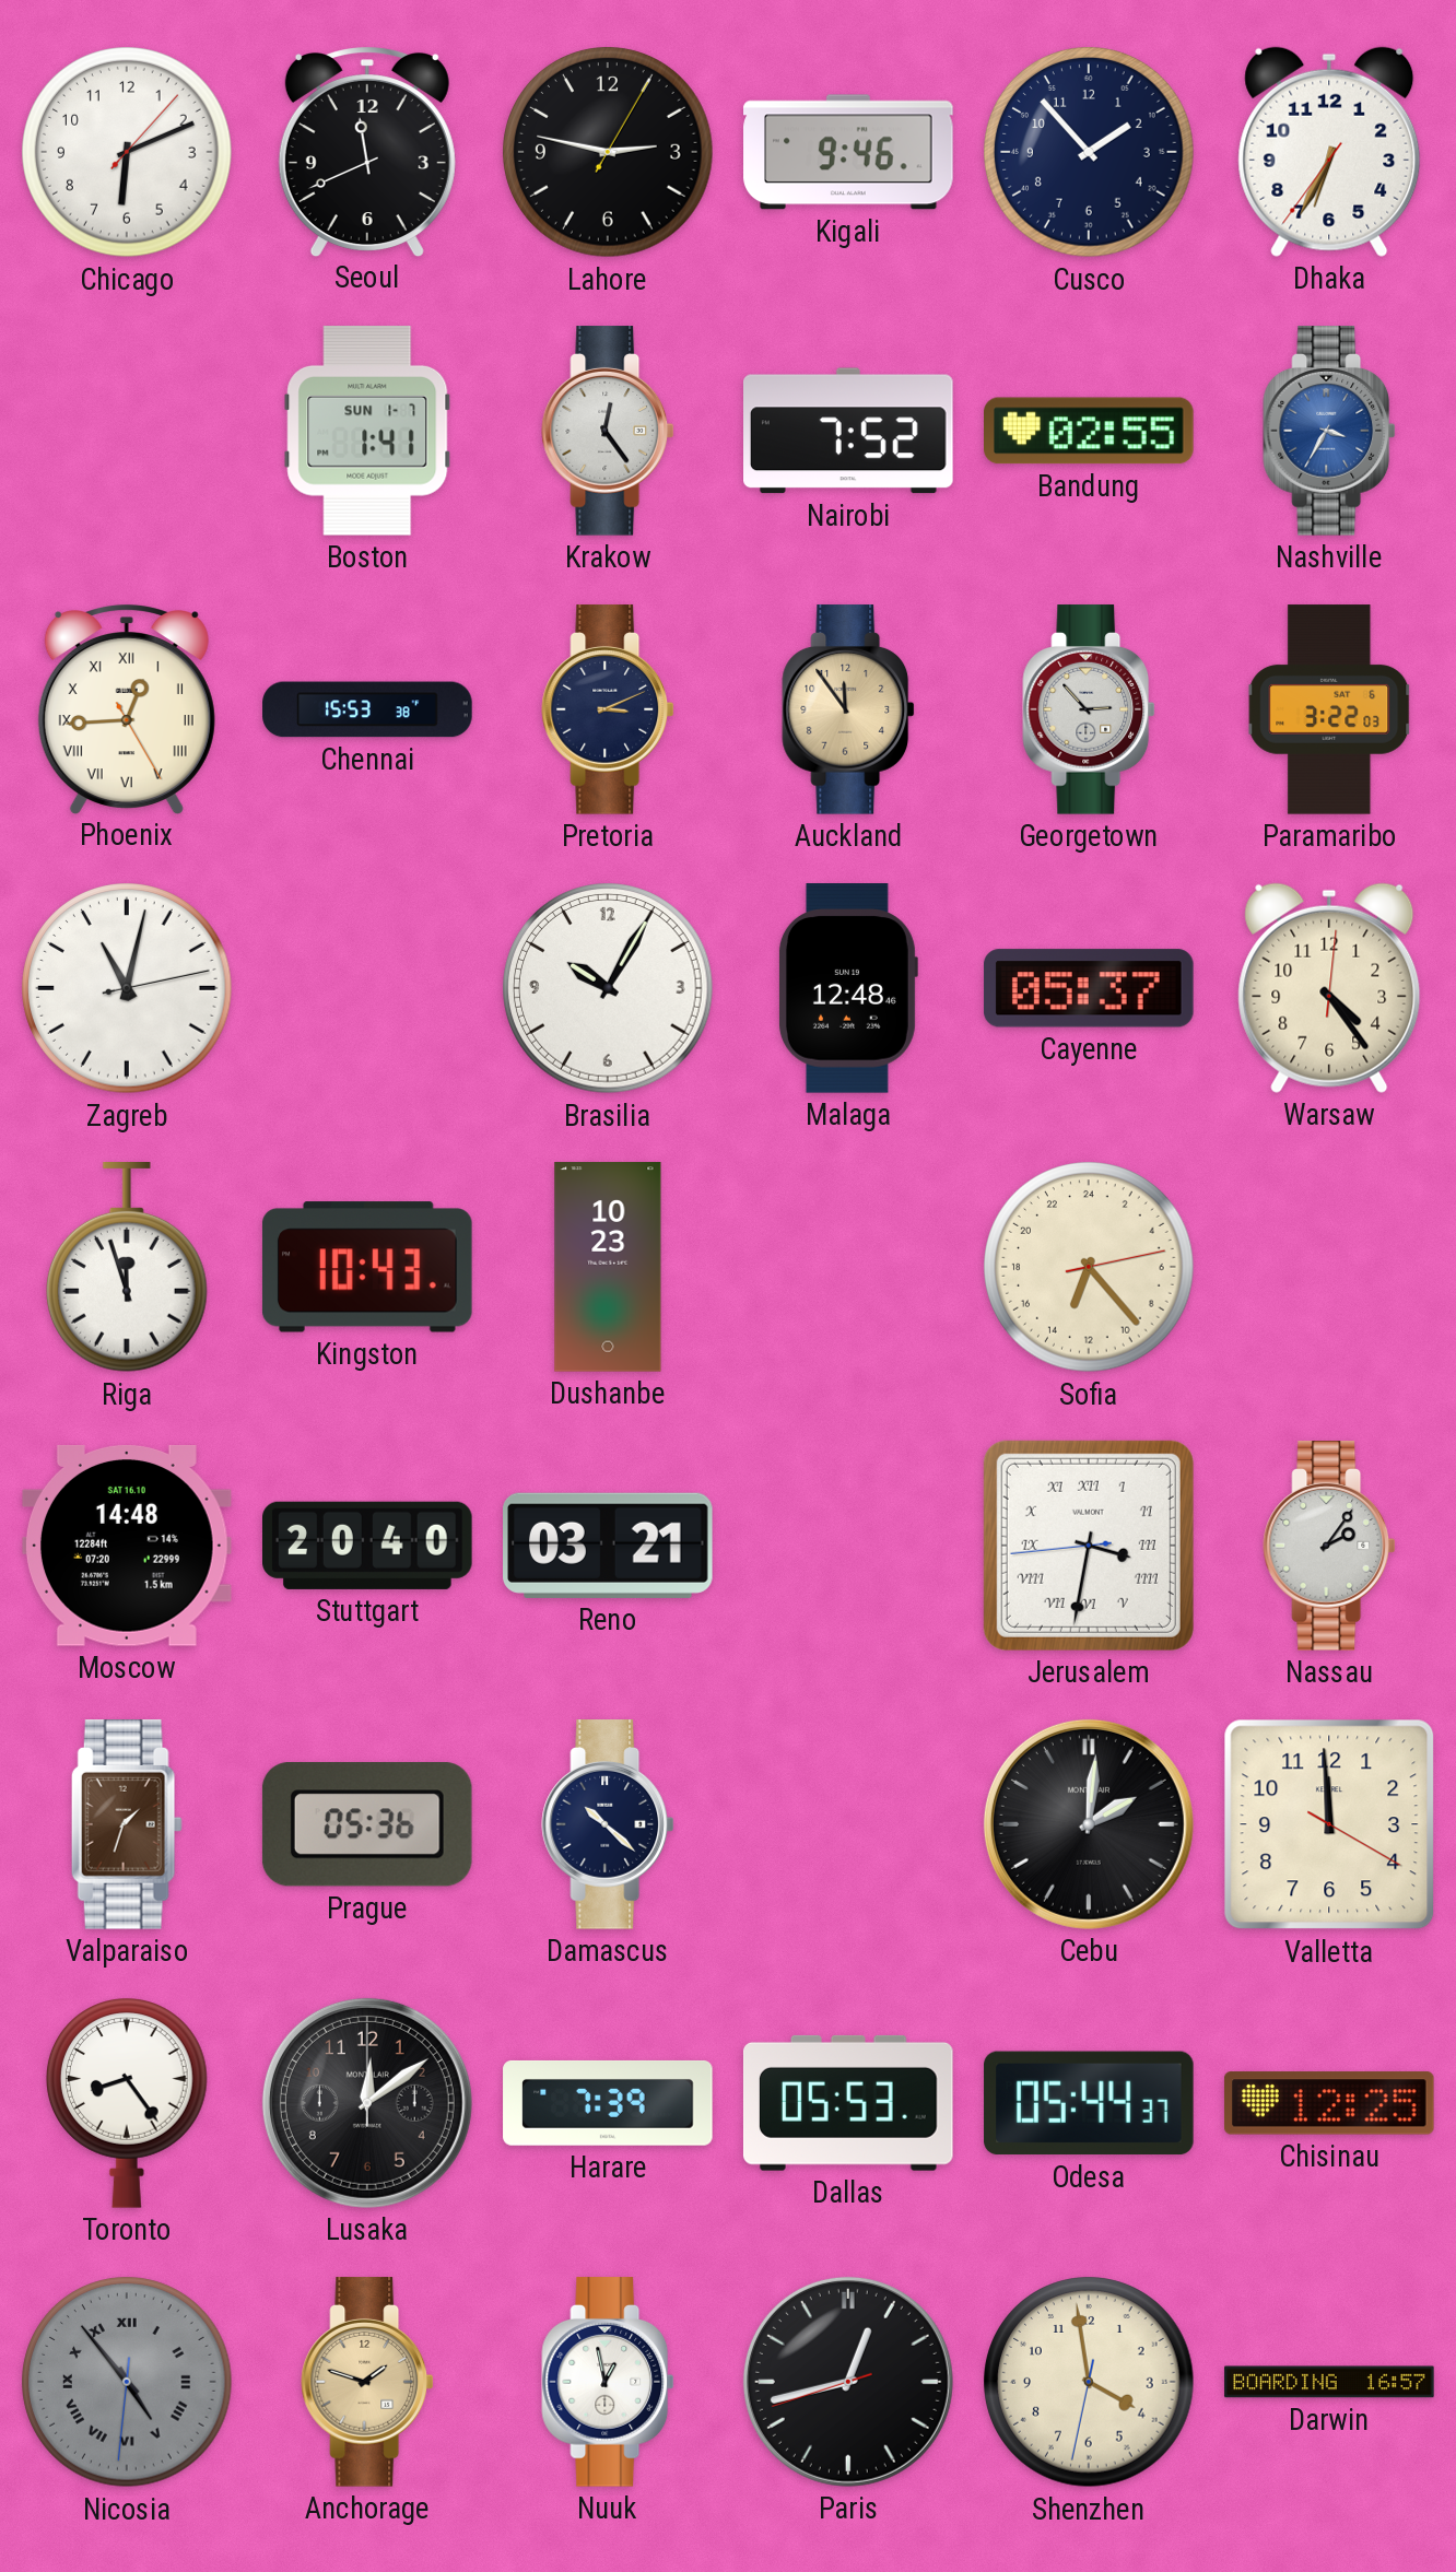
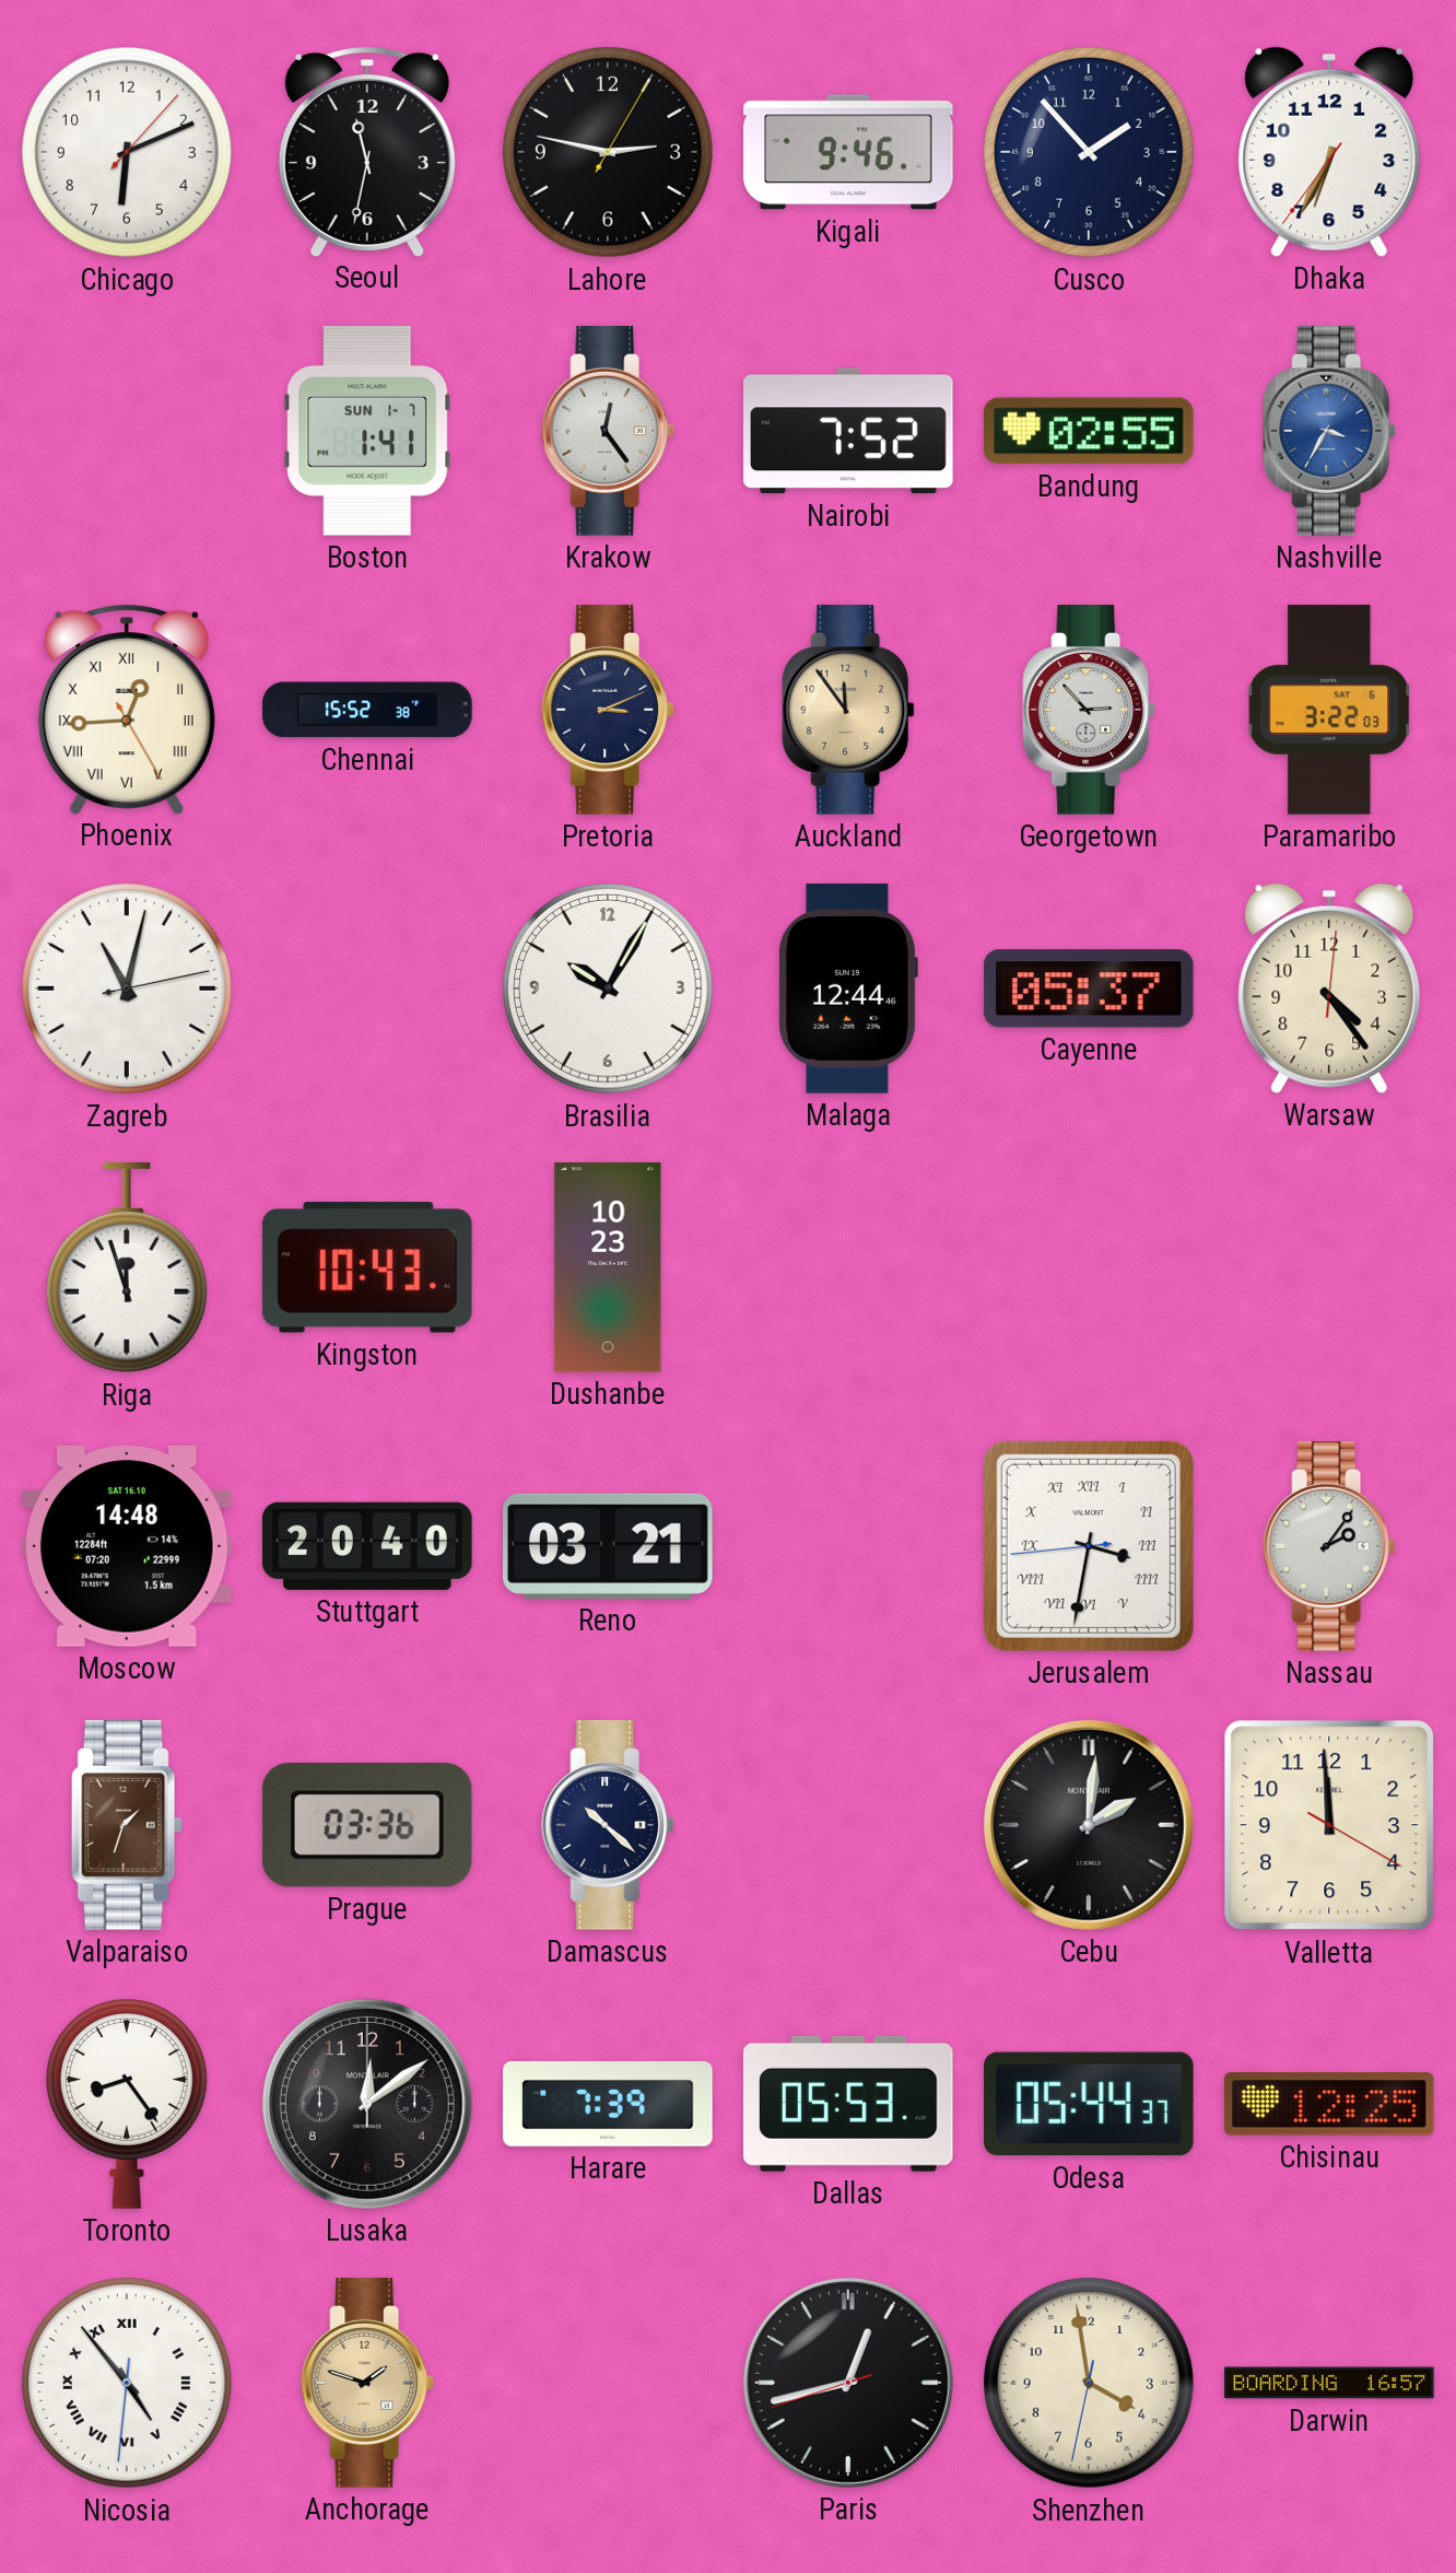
Seoul: 11:41 -> 11:32 (367, 152)
Chennai: 15:53 -> 15:52 (367, 710)
Malaga: 12:48 -> 12:44 (847, 989)
Sofia: 13:23 -> none (1089, 1267)
Prague: 05:36 -> 03:36 (367, 1825)
Nicosia dial: grey -> white (127, 2383)
Nuuk: 12:58 -> none (608, 2382)
